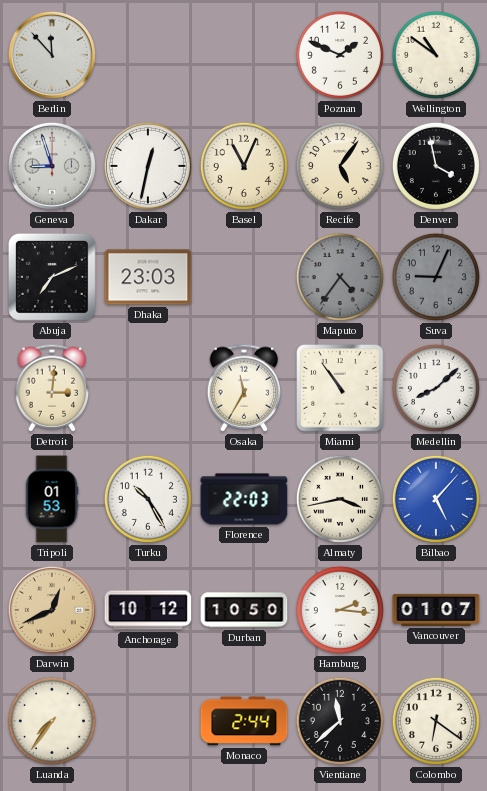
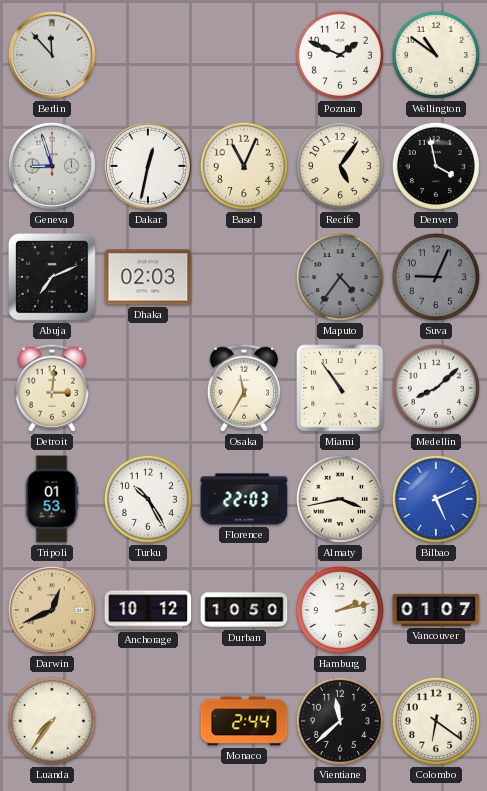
Dhaka: 23:03 -> 02:03 (148, 277)
Bilbao: 5:07 -> 5:11 (436, 499)
Hamburg: 2:16 -> 2:13 (340, 610)
